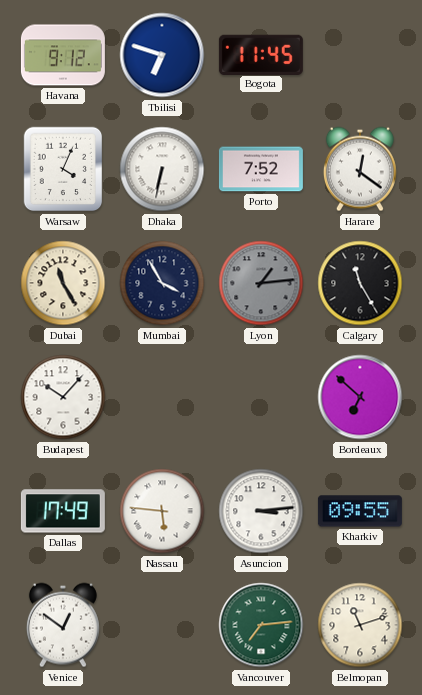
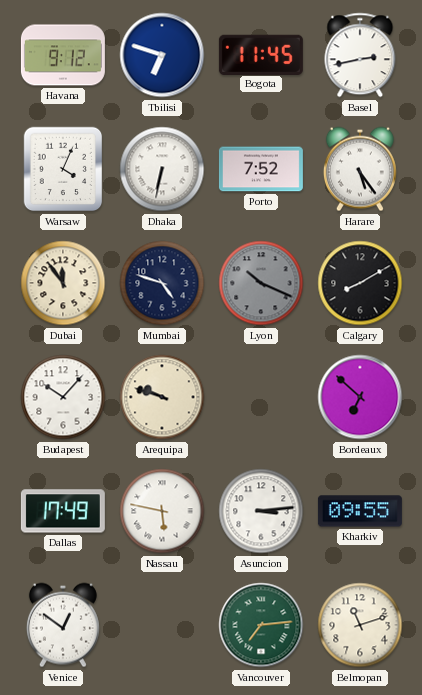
Basel: none -> 2:43 (360, 55)
Harare: 12:21 -> 5:24 (360, 169)
Dubai: 11:25 -> 11:54 (63, 283)
Mumbai: 3:55 -> 4:48 (162, 283)
Lyon: 1:14 -> 10:19 (261, 283)
Calgary: 11:25 -> 8:10 (360, 283)
Arequipa: none -> 9:48 (162, 397)
Nassau: 5:46 -> 5:47 (162, 511)
